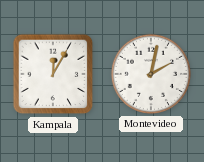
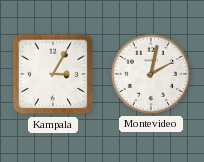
Kampala: 12:05 -> 3:05 (53, 74)
